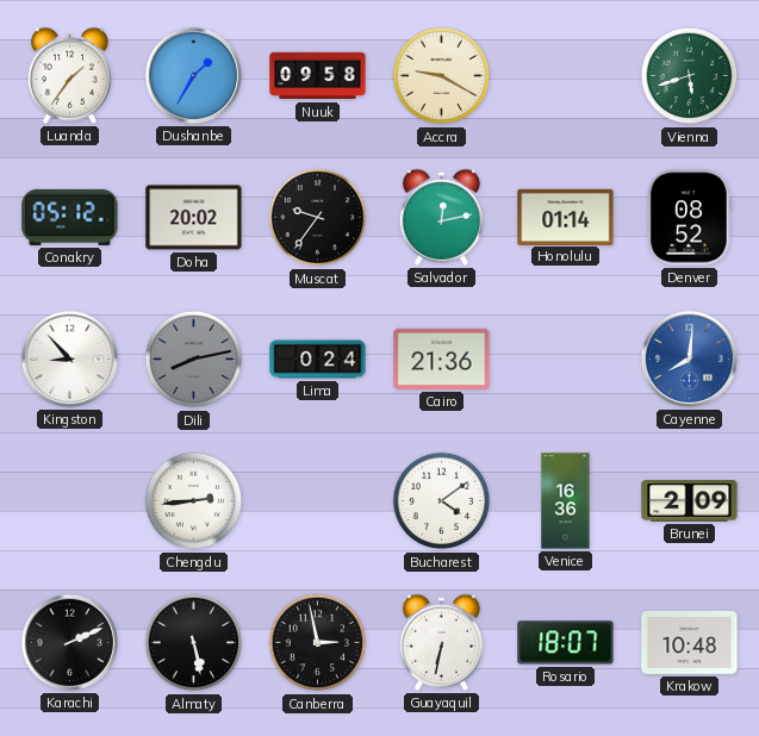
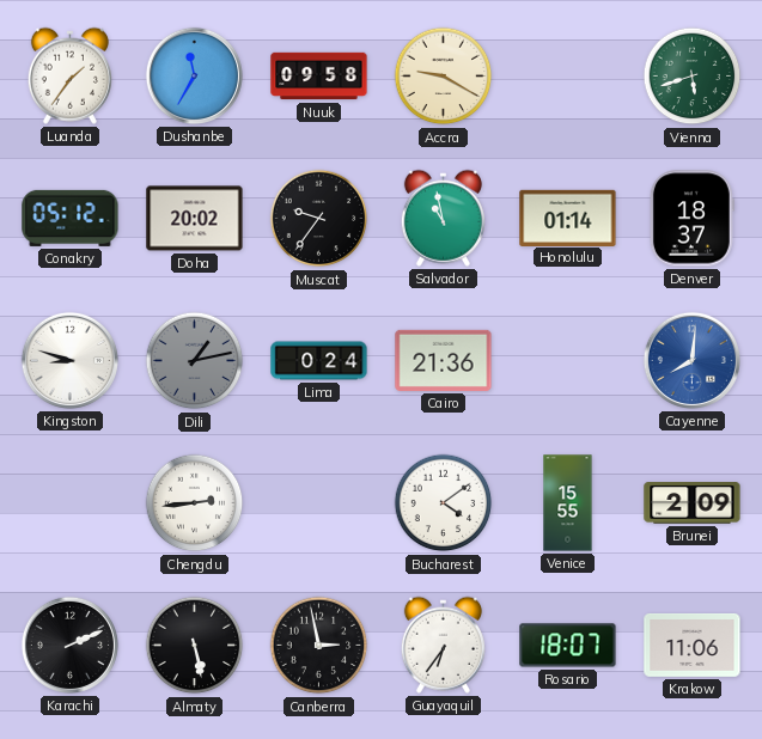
Dushanbe: 1:35 -> 11:35 (194, 75)
Salvador: 12:13 -> 10:58 (443, 218)
Denver: 08:52 -> 18:37 (691, 219)
Kingston: 8:53 -> 8:48 (69, 360)
Dili: 8:13 -> 1:13 (195, 361)
Venice: 16:36 -> 15:55 (568, 503)
Guayaquil: 6:32 -> 6:36 (443, 645)
Krakow: 10:48 -> 11:06 (693, 646)
